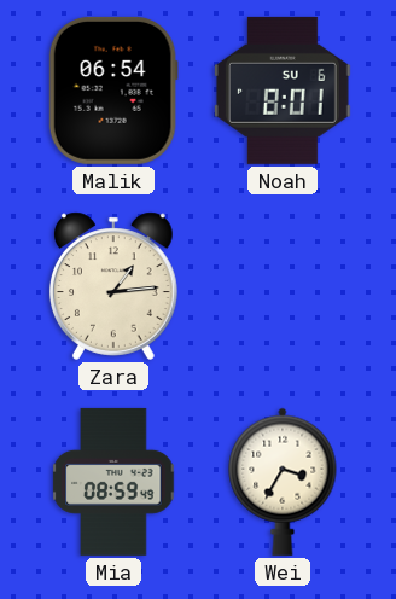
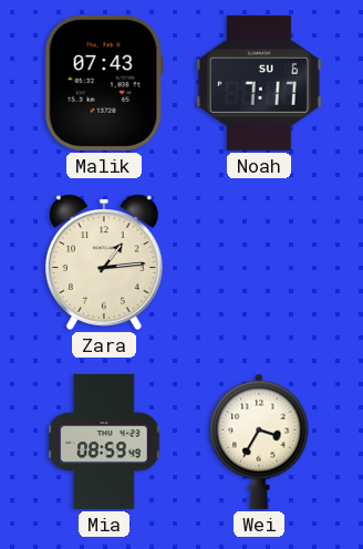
Malik: 06:54 -> 07:43 (104, 83)
Noah: 8:01 -> 7:17 (259, 83)
